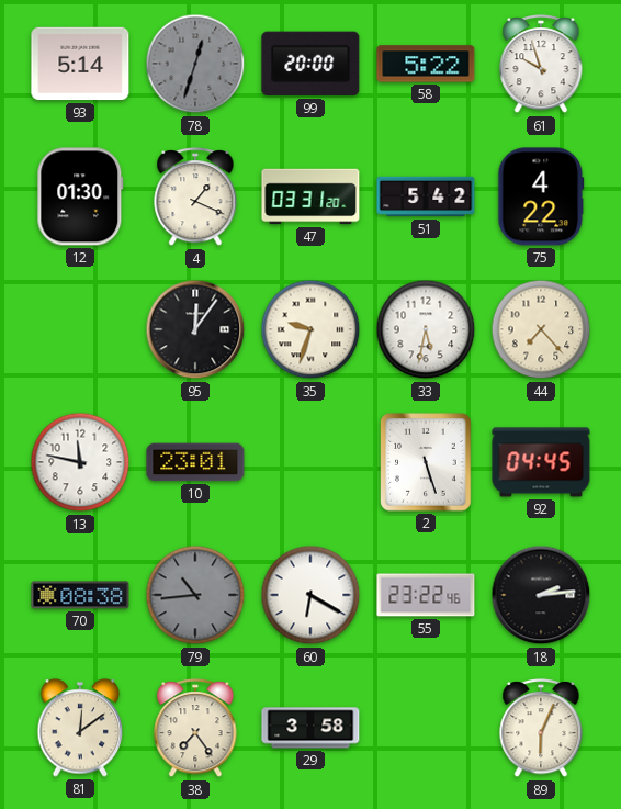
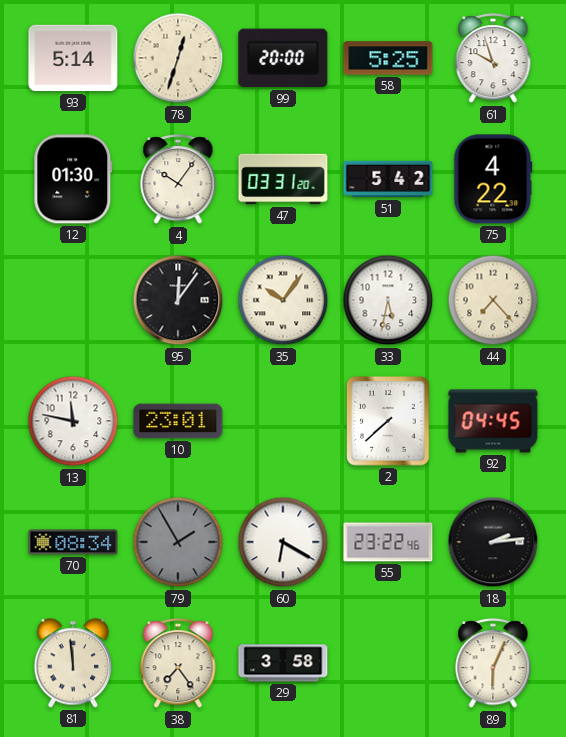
78 dial: grey -> cream (178, 58)
58: 5:22 -> 5:25 (388, 58)
4: 1:19 -> 10:06 (178, 180)
35: 9:33 -> 10:06 (283, 300)
2: 5:27 -> 7:38 (388, 421)
70: 08:38 -> 08:34 (73, 542)
79: 10:44 -> 1:55 (178, 542)
81: 12:09 -> 11:59 (73, 663)
